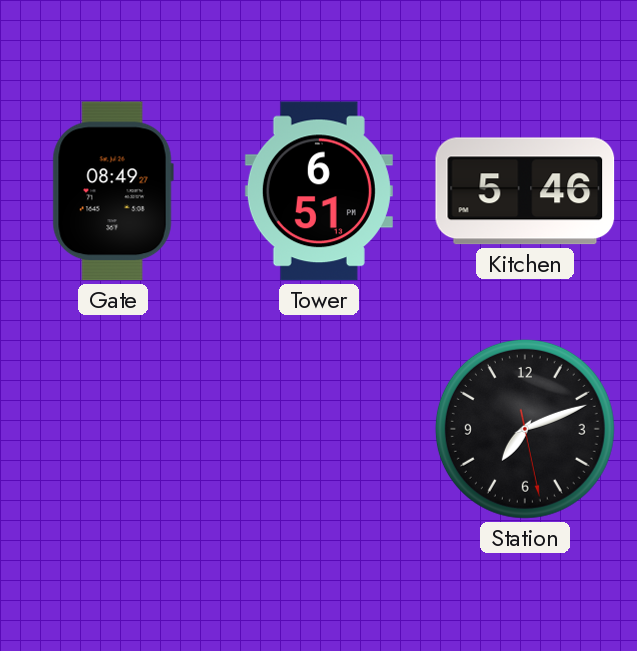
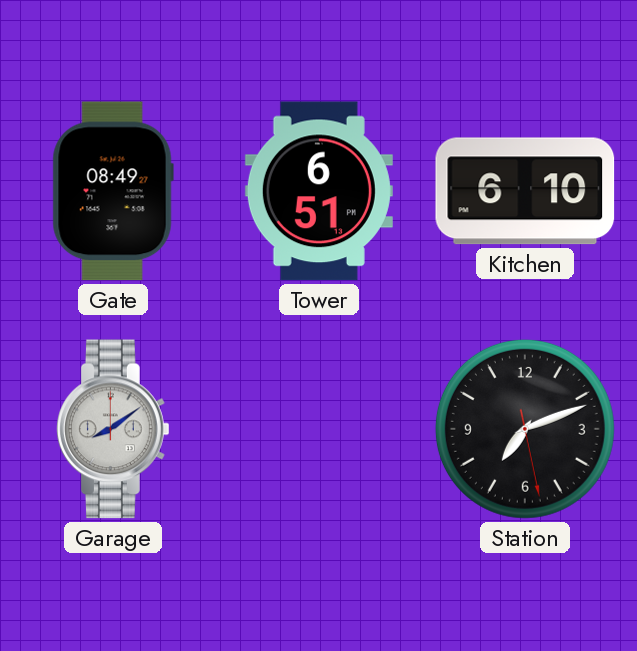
Kitchen: 5:46 -> 6:10 (525, 191)
Garage: none -> 8:09 (114, 429)
